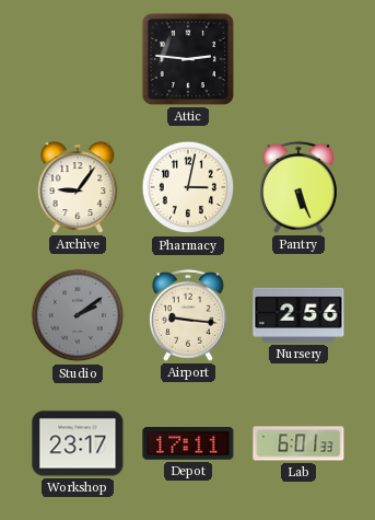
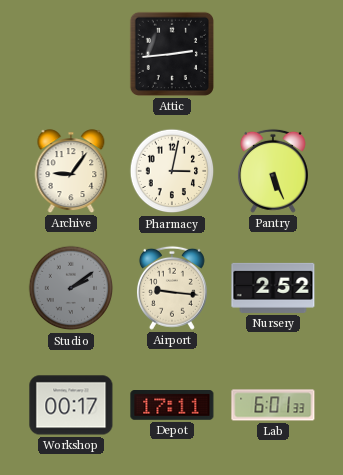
Attic: 2:46 -> 2:44 (172, 54)
Nursery: 2:56 -> 2:52 (273, 288)
Workshop: 23:17 -> 00:17 (71, 405)
